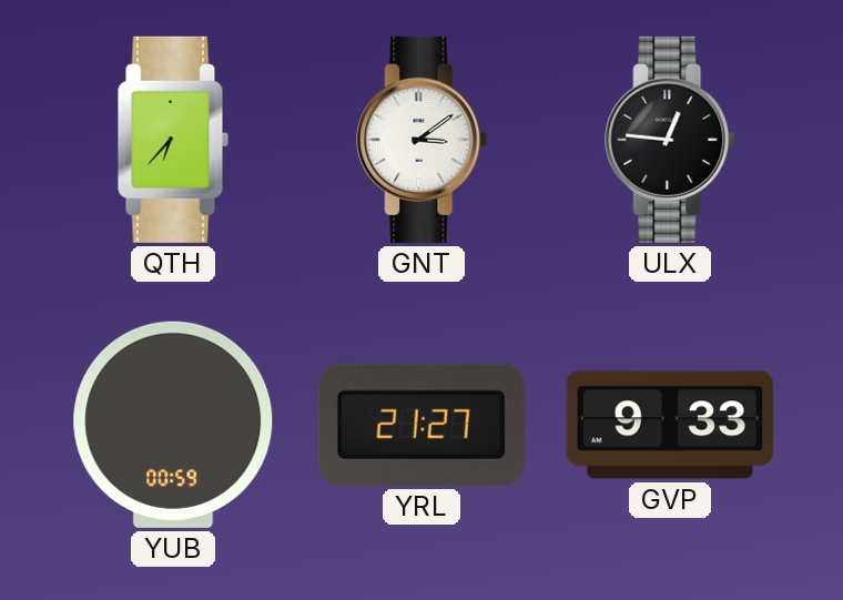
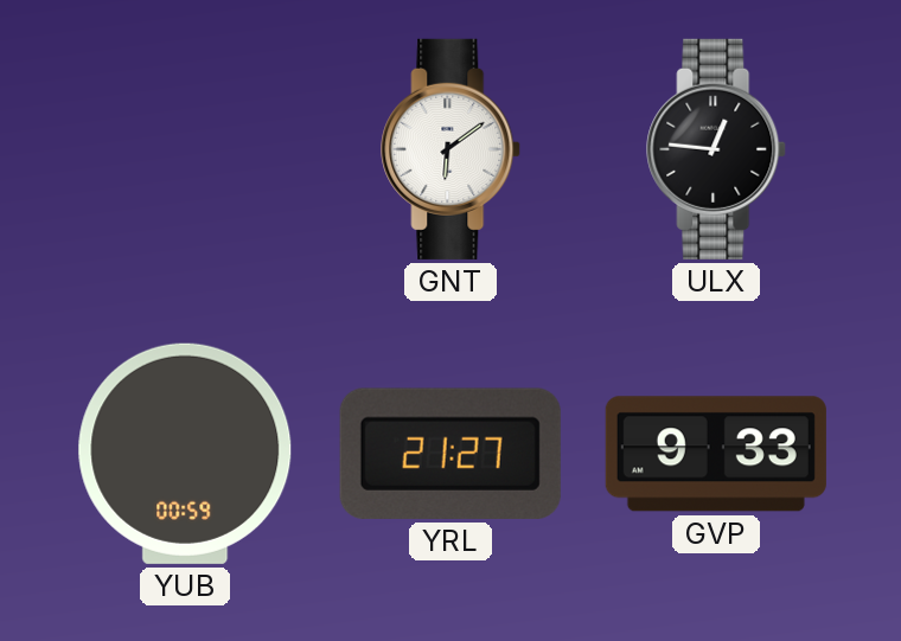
QTH: 6:37 -> none (173, 140)
GNT: 3:09 -> 6:09 (452, 149)
